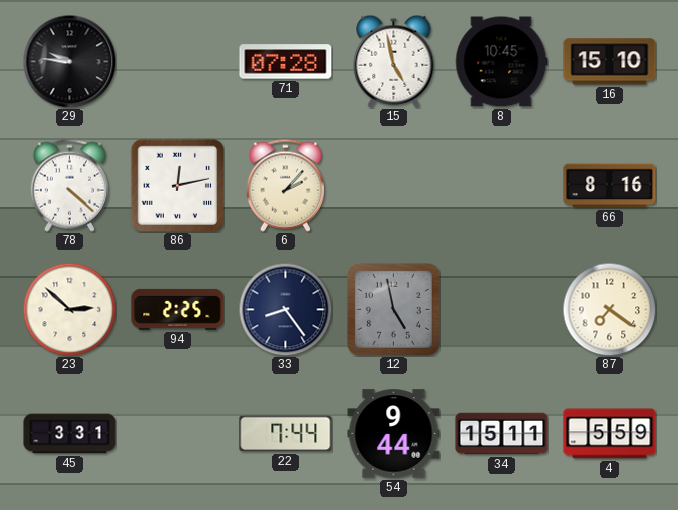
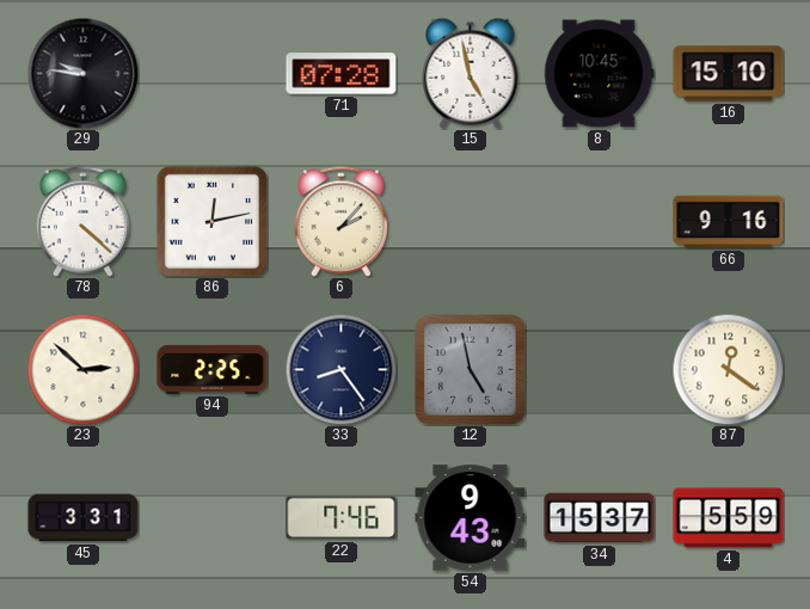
66: 8:16 -> 9:16 (729, 222)
87: 7:21 -> 12:21 (728, 369)
22: 7:44 -> 7:46 (342, 518)
54: 9:44 -> 9:43 (471, 518)
34: 15:11 -> 15:37 (600, 518)
